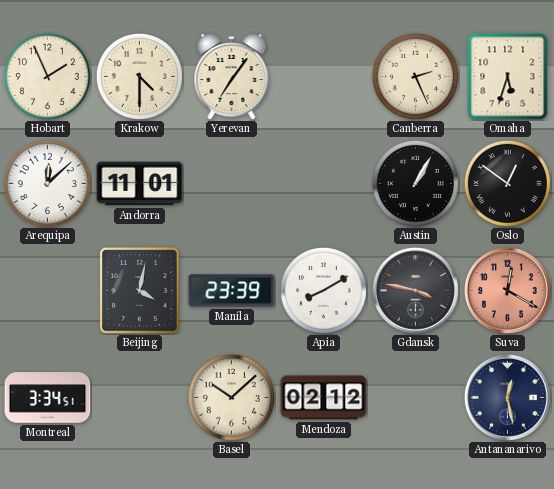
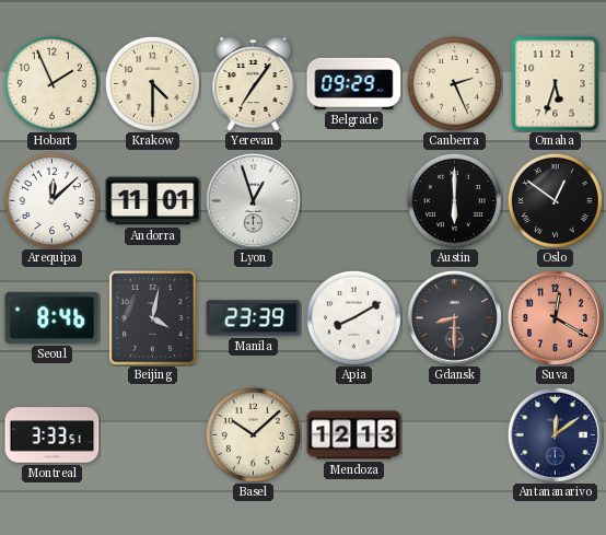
Belgrade: none -> 09:29 (354, 83)
Lyon: none -> 12:57 (253, 200)
Austin: 1:05 -> 6:00 (454, 200)
Seoul: none -> 8:46 (53, 317)
Gdansk: 3:47 -> 8:30 (454, 317)
Montreal: 3:34 -> 3:33 (53, 435)
Mendoza: 02:12 -> 12:13 (354, 435)
Antananarivo: 12:28 -> 12:09 (555, 434)
